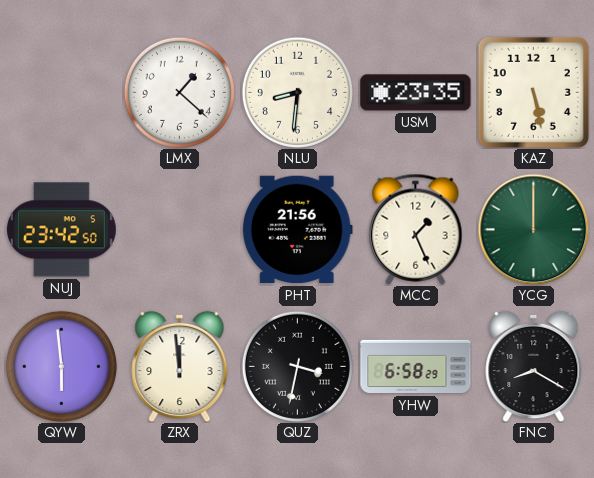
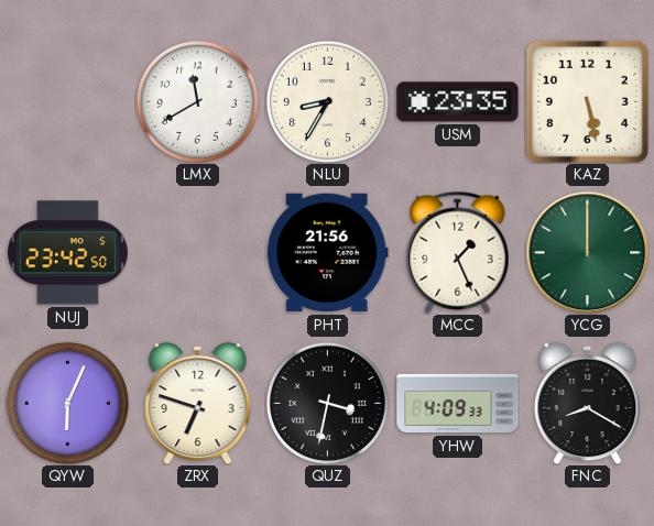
LMX: 1:22 -> 11:40 (197, 101)
NLU: 8:31 -> 8:35 (327, 101)
QYW: 5:59 -> 6:04 (67, 403)
ZRX: 11:59 -> 6:48 (198, 403)
YHW: 6:58 -> 4:09 (458, 404)
